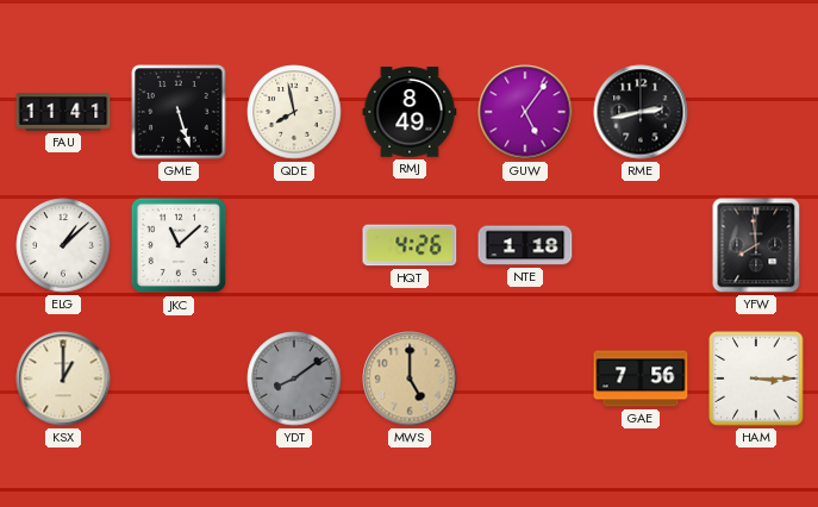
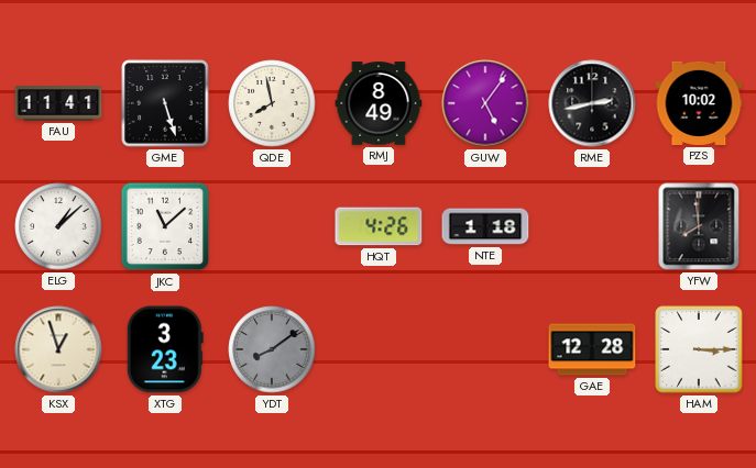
PZS: none -> 10:02 (699, 103)
KSX: 1:00 -> 12:57 (58, 349)
XTG: none -> 3:23 (165, 349)
MWS: 5:00 -> none (410, 378)
GAE: 7:56 -> 12:28 (592, 349)
